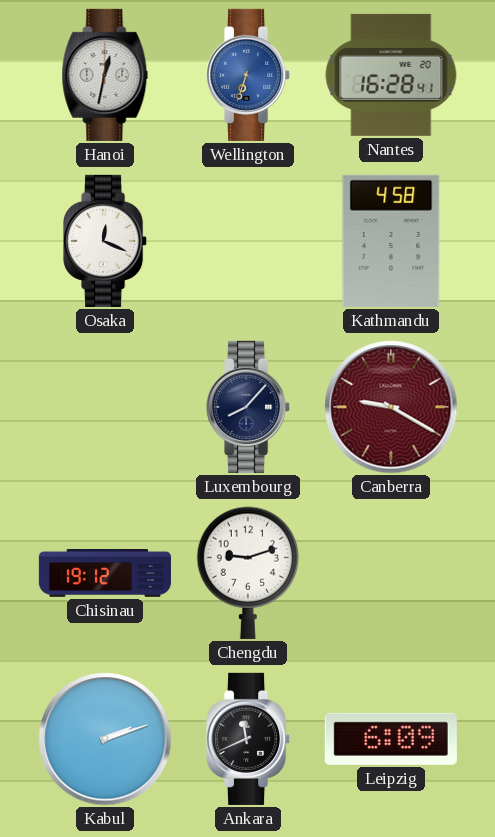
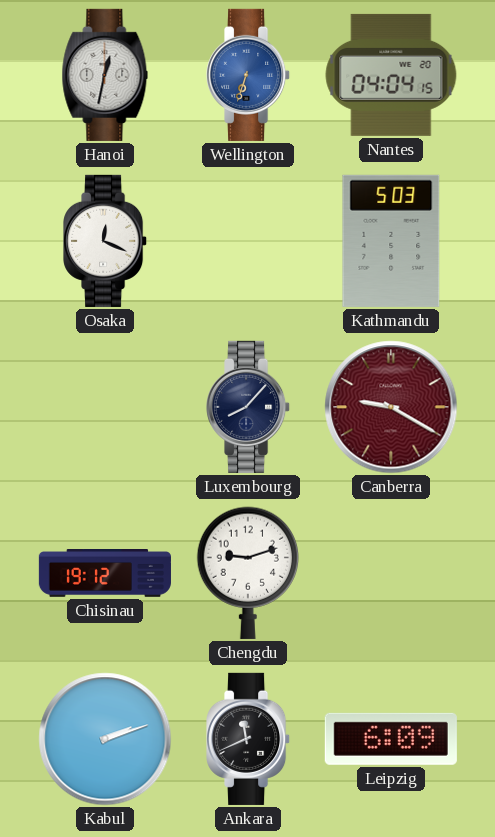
Nantes: 16:28 -> 04:04 (391, 75)
Kathmandu: 4:58 -> 5:03 (391, 241)
